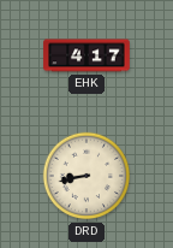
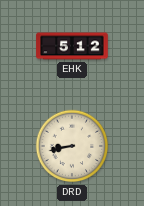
EHK: 4:17 -> 5:12 (72, 46)
